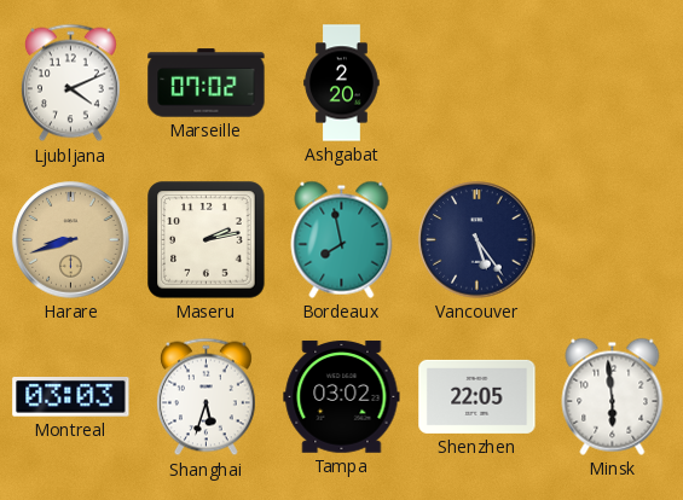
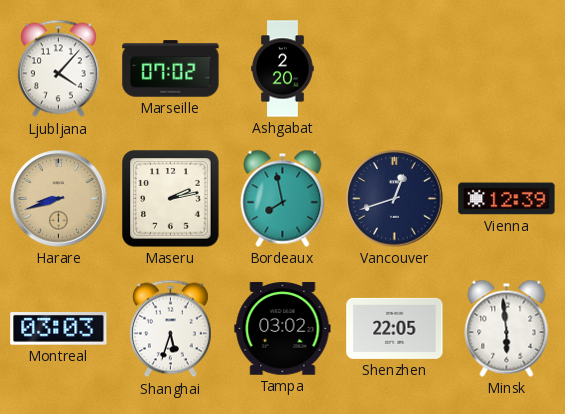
Ljubljana: 4:11 -> 4:07 (58, 69)
Vancouver: 5:24 -> 12:42 (395, 199)
Vienna: none -> 12:39 (507, 199)
